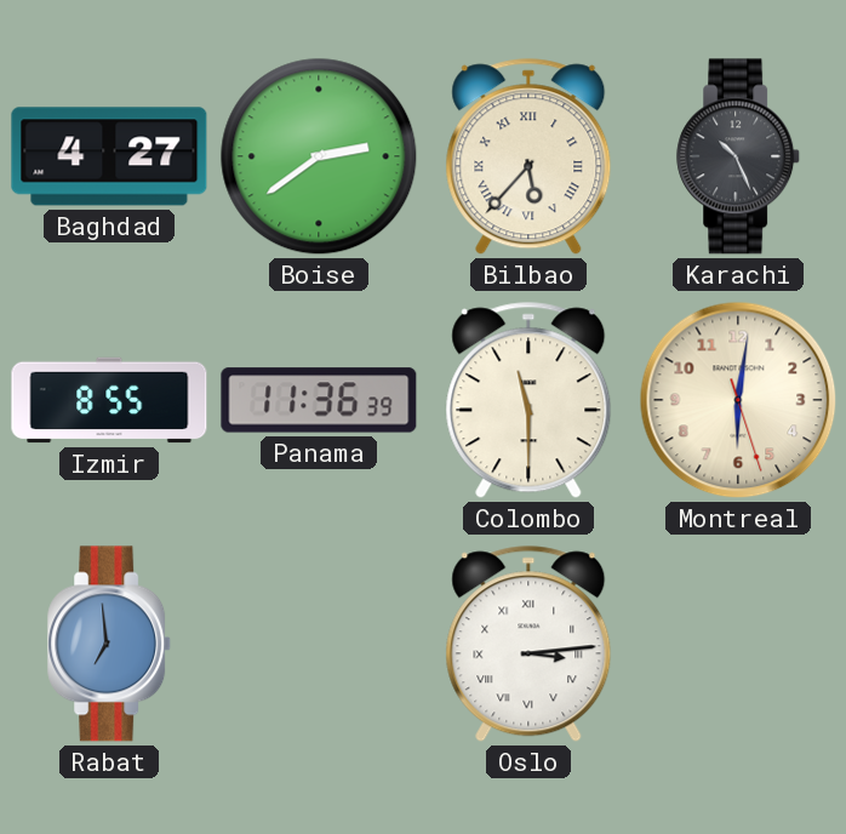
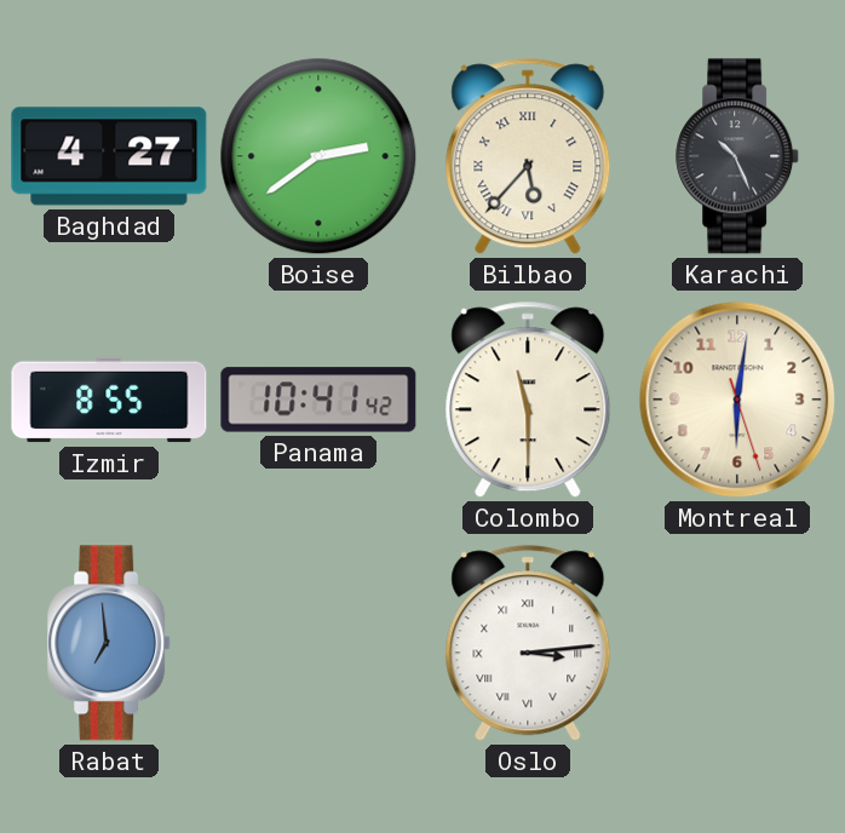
Panama: 11:36 -> 10:41 (318, 400)
